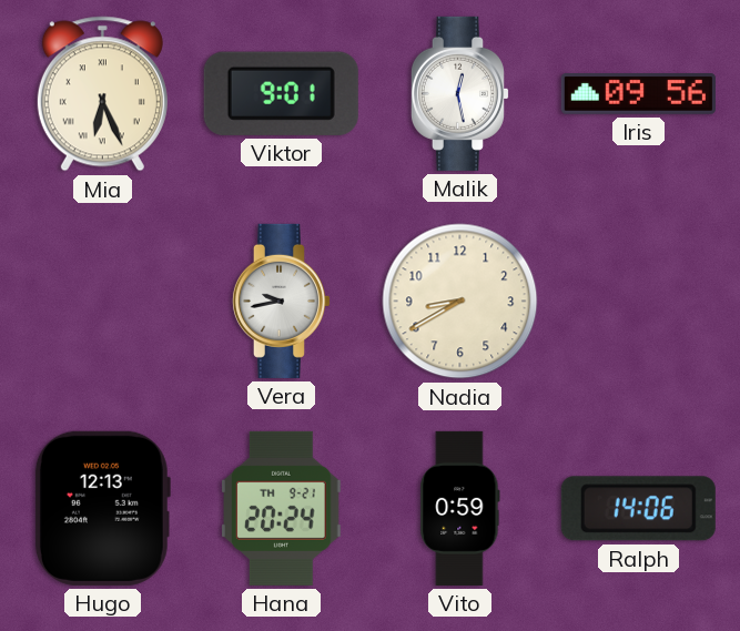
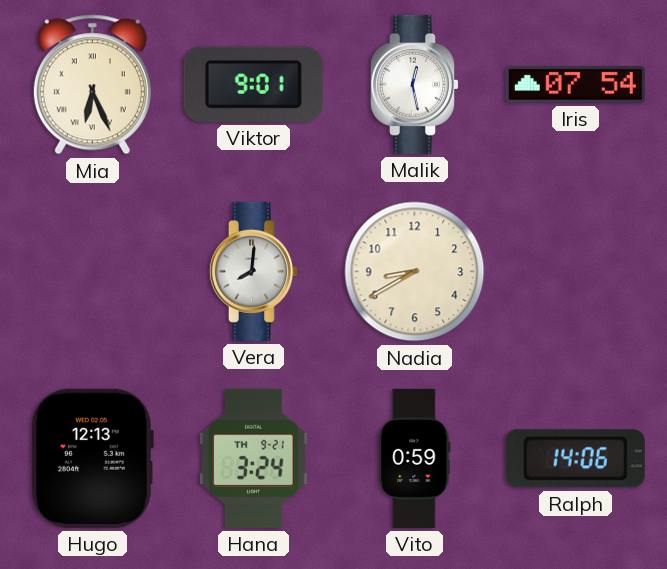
Iris: 09:56 -> 07:54 (575, 85)
Vera: 9:43 -> 8:01 (253, 271)
Hana: 20:24 -> 3:24 (254, 458)
